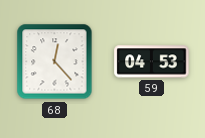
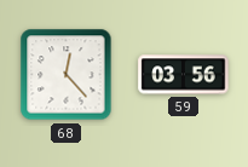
59: 04:53 -> 03:56 (184, 75)
